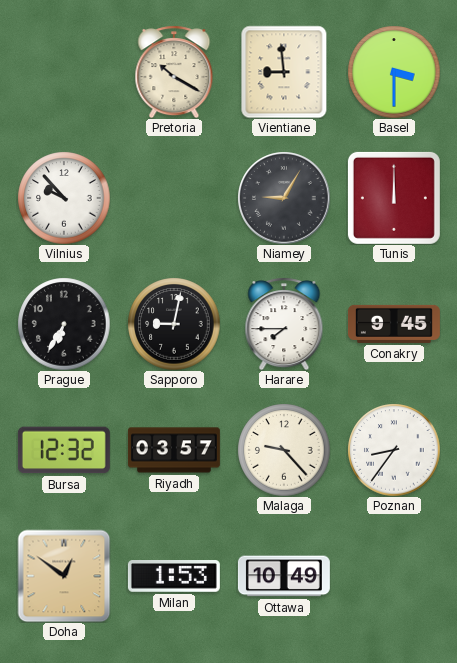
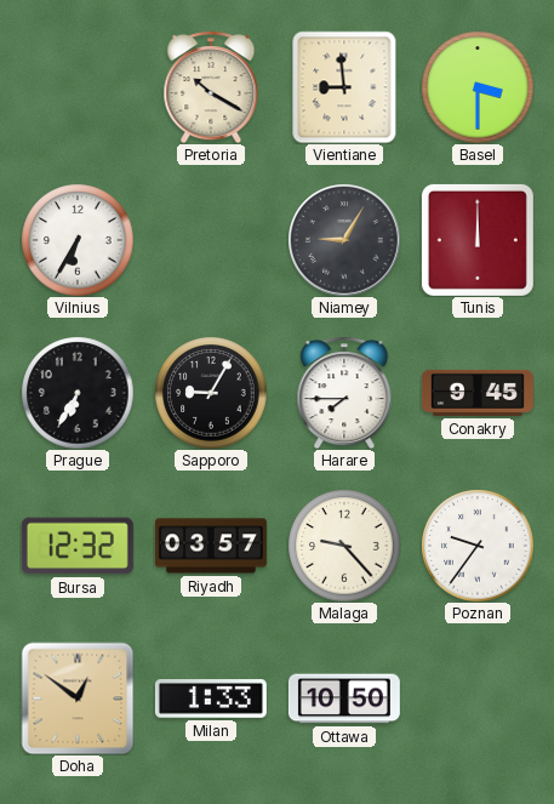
Vilnius: 9:53 -> 6:35 (78, 240)
Sapporo: 9:02 -> 9:05 (211, 393)
Poznan: 8:36 -> 9:36 (478, 546)
Milan: 1:53 -> 1:33 (211, 700)
Ottawa: 10:49 -> 10:50 (344, 698)
